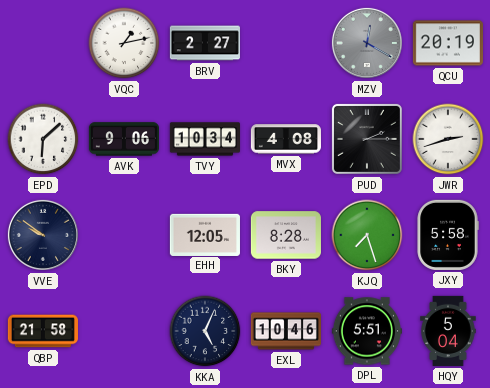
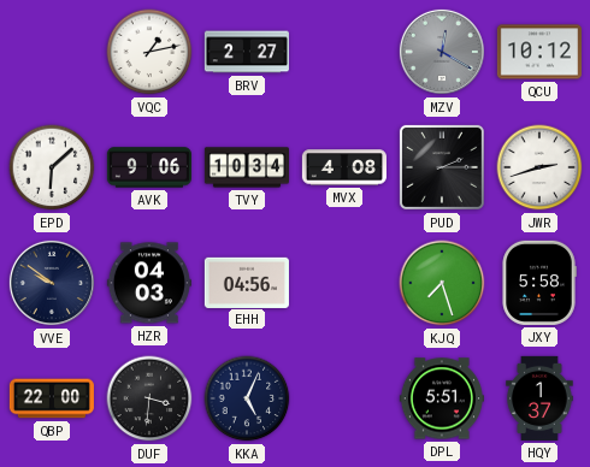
QCU: 20:19 -> 10:12 (539, 52)
HZR: none -> 04:03 (149, 283)
EHH: 12:05 -> 04:56 (247, 282)
BKY: 8:28 -> none (286, 235)
QBP: 21:58 -> 22:00 (52, 398)
DUF: none -> 3:31 (149, 398)
EXL: 10:46 -> none (285, 331)
HQY: 5:04 -> 1:37 (539, 398)
